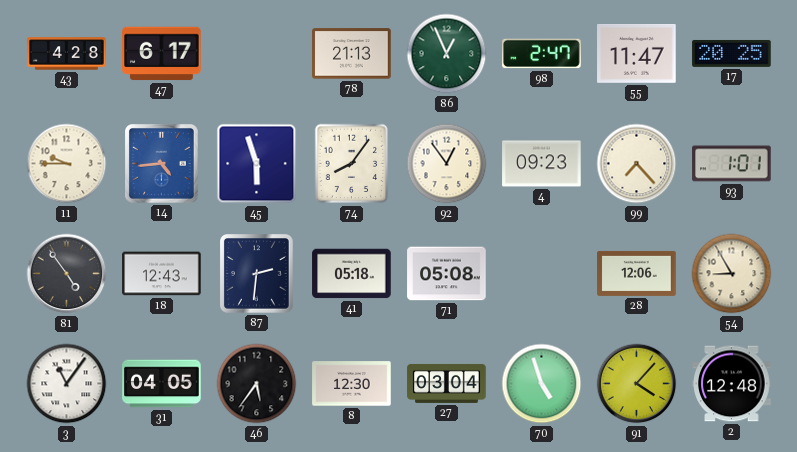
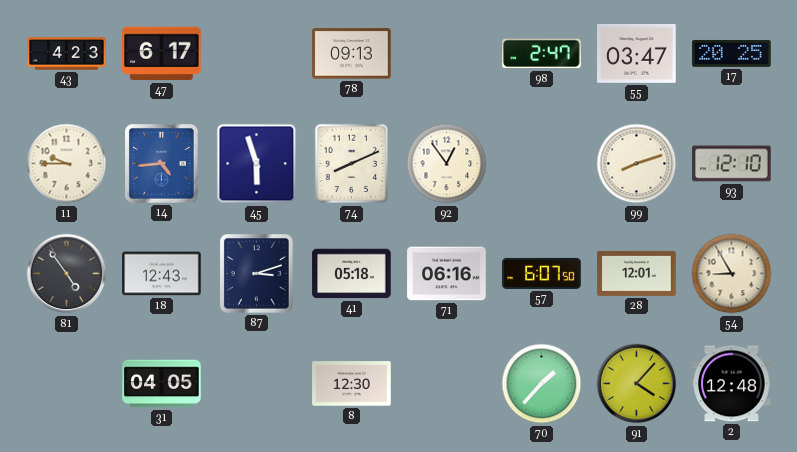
43: 4:28 -> 4:23 (67, 54)
78: 21:13 -> 09:13 (352, 54)
86: 12:56 -> none (447, 54)
55: 11:47 -> 03:47 (637, 54)
74: 8:06 -> 8:11 (352, 164)
4: 09:23 -> none (542, 164)
99: 7:23 -> 8:12 (637, 164)
93: 1:01 -> 12:10 (732, 164)
87: 2:31 -> 3:12 (257, 274)
71: 05:08 -> 06:16 (447, 274)
57: none -> 6:07 (542, 273)
28: 12:06 -> 12:01 (637, 273)
3: 11:06 -> none (67, 384)
46: 5:36 -> none (257, 384)
27: 03:04 -> none (447, 383)
70: 4:57 -> 1:37 (542, 384)
